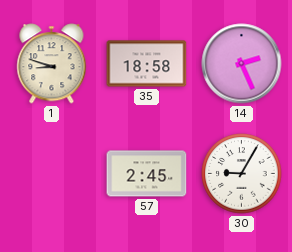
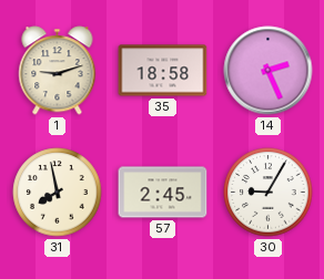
1: 8:48 -> 9:12 (58, 71)
31: none -> 7:58 (58, 193)
